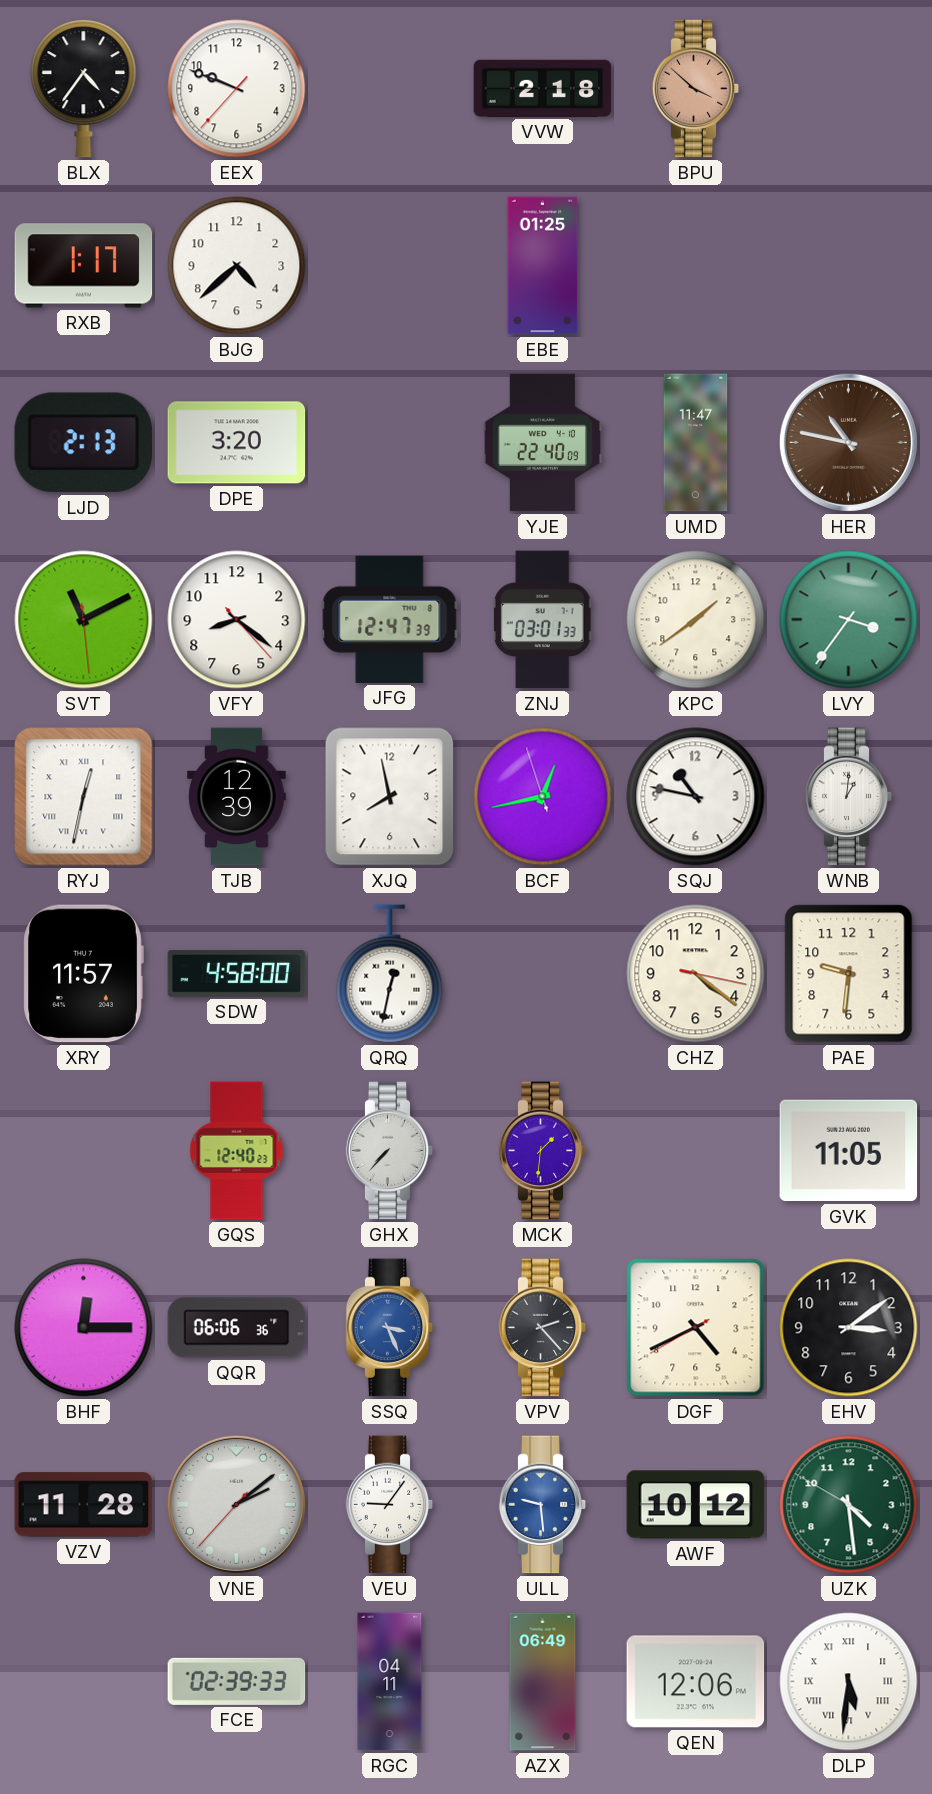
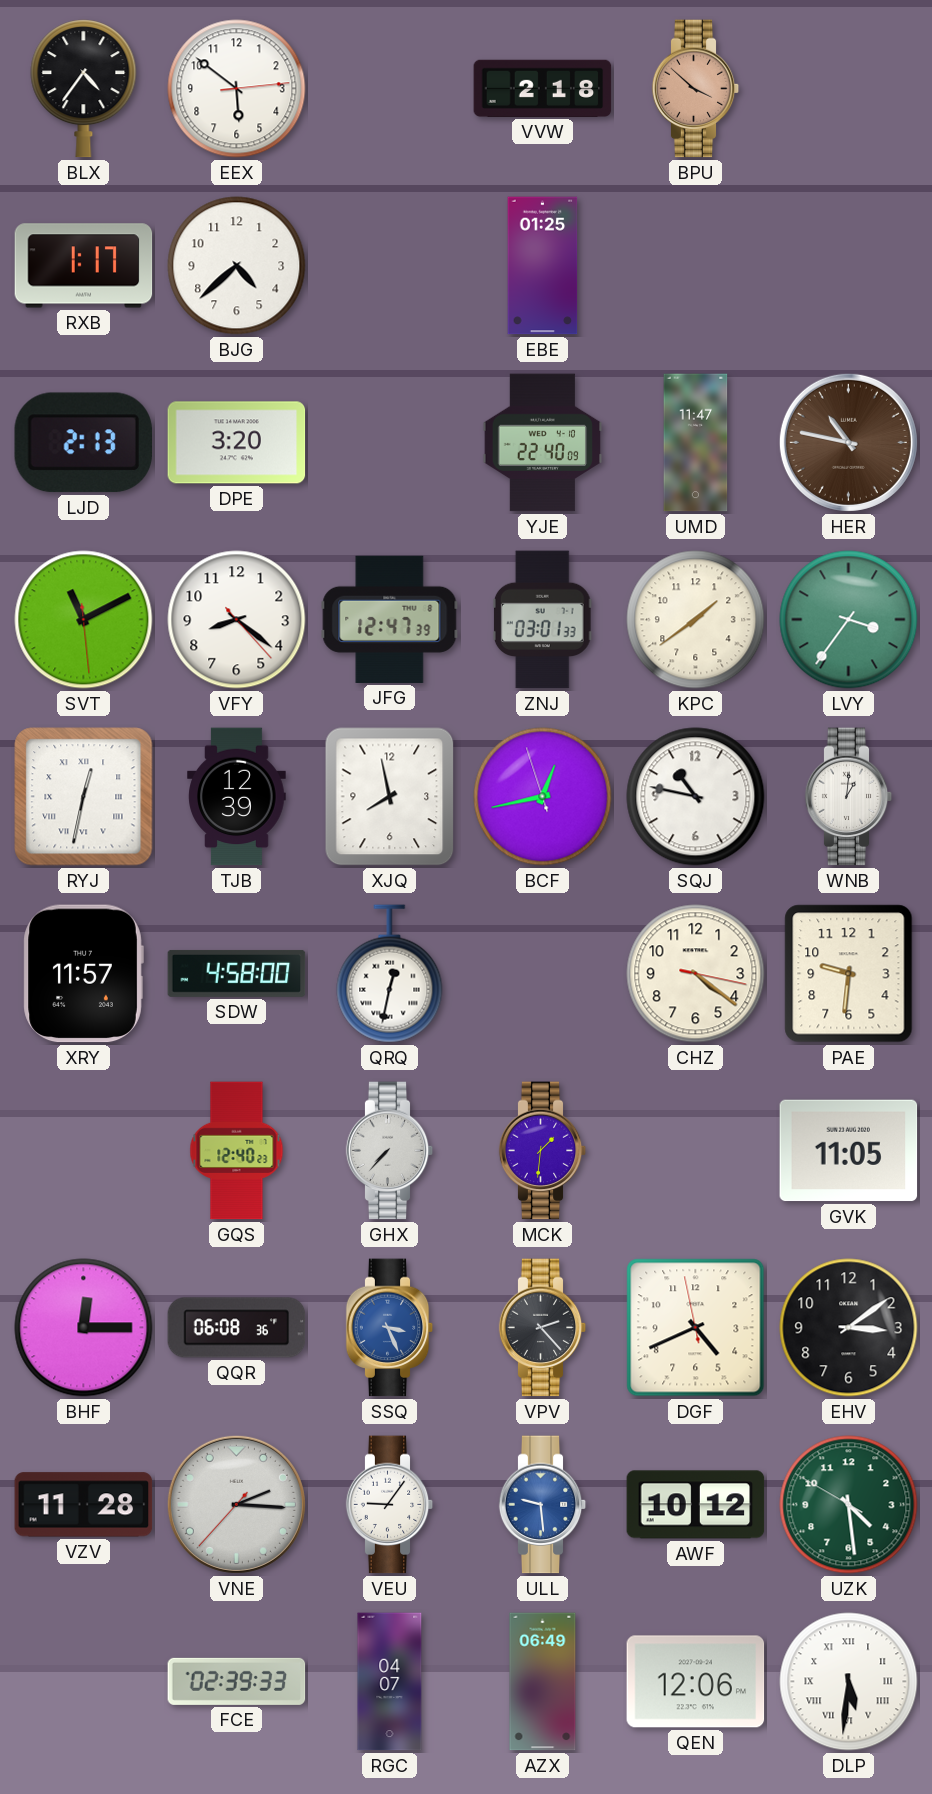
EEX: 9:48 -> 5:51 (237, 89)
QQR: 06:06 -> 06:08 (237, 1328)
DGF: 4:40:40 -> 4:40:58 (696, 1328)
VNE: 2:08 -> 2:15 (236, 1504)
RGC: 04:11 -> 04:07 (390, 1682)
